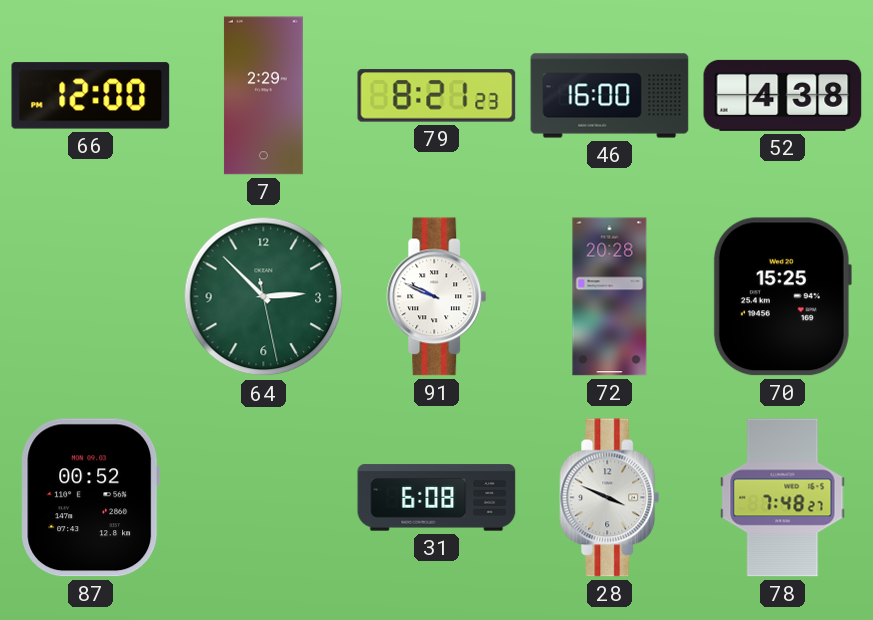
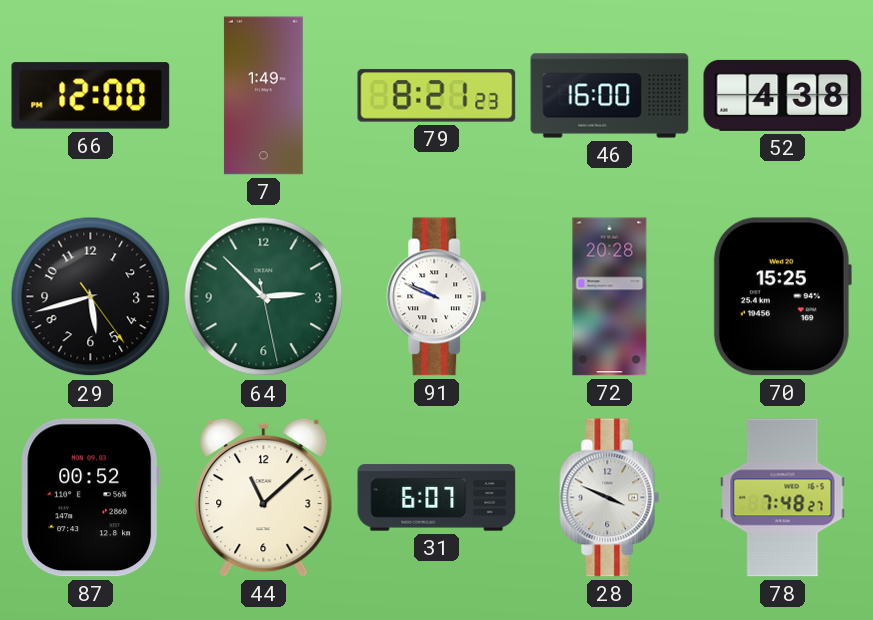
7: 2:29 -> 1:49 (263, 96)
29: none -> 5:42 (91, 297)
44: none -> 11:08 (264, 497)
31: 6:08 -> 6:07 (437, 498)
